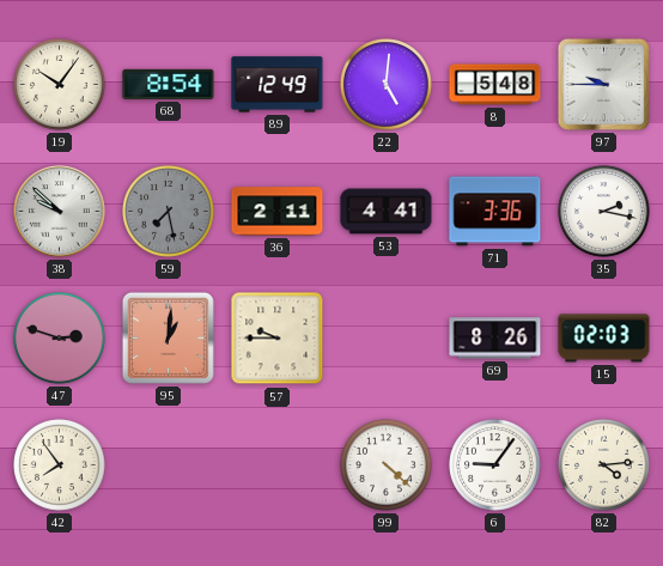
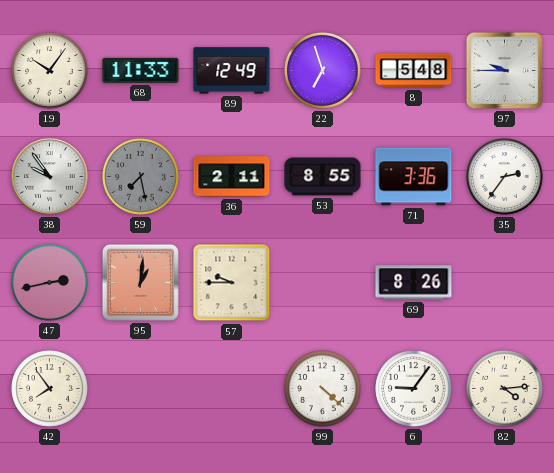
68: 8:54 -> 11:33 (141, 70)
22: 5:01 -> 6:57 (323, 71)
38: 9:52 -> 9:54 (50, 177)
53: 4:41 -> 8:55 (323, 177)
35: 2:17 -> 2:36 (505, 177)
47: 2:48 -> 2:43 (50, 283)
15: 02:03 -> none (604, 339)
